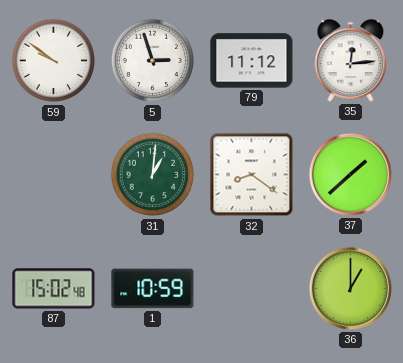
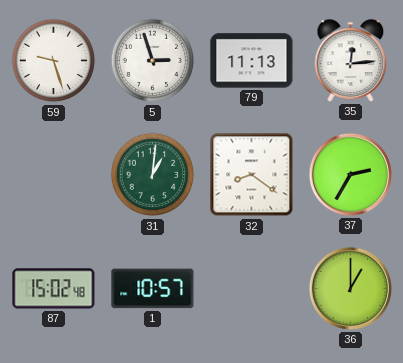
59: 9:51 -> 9:27 (54, 61)
79: 11:12 -> 11:13 (252, 61)
37: 1:38 -> 2:35 (350, 174)
1: 10:59 -> 10:57 (153, 289)
